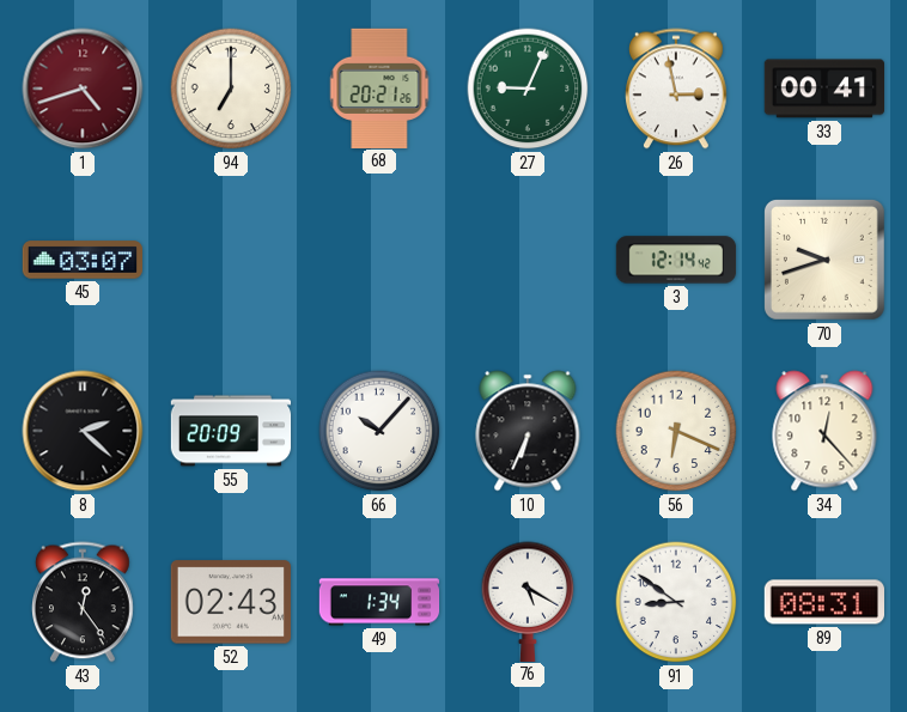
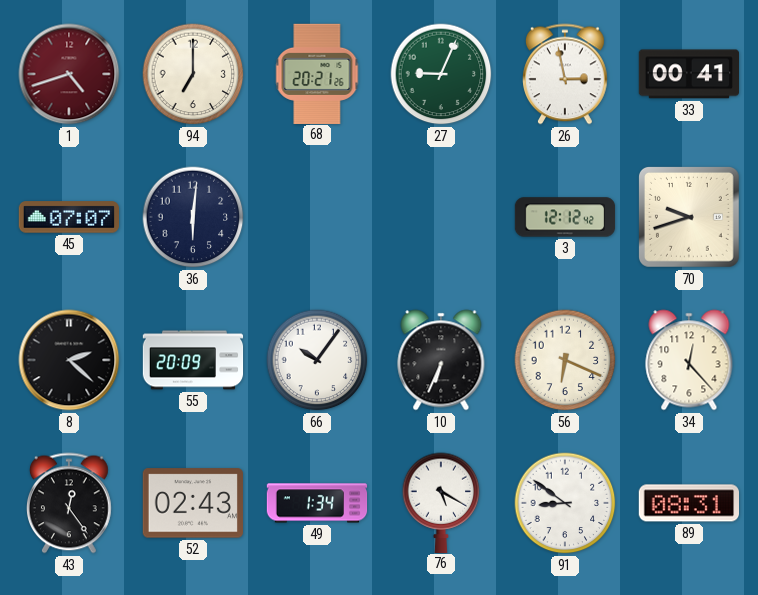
45: 03:07 -> 07:07 (68, 217)
36: none -> 6:01 (193, 217)
3: 12:14 -> 12:12 (565, 217)
66: 10:07 -> 10:06 (317, 360)
